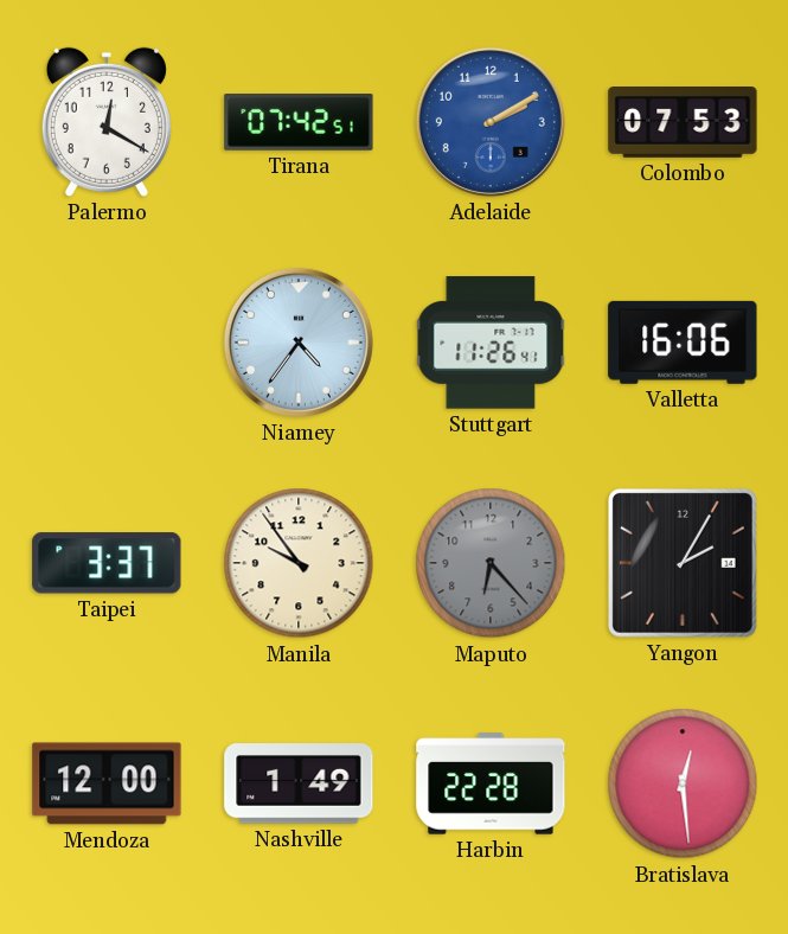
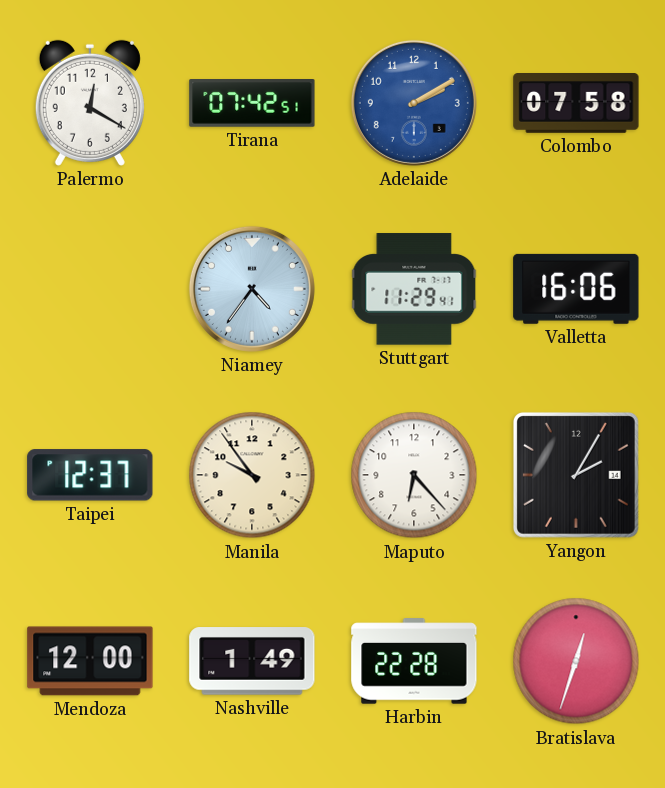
Colombo: 07:53 -> 07:58 (576, 104)
Stuttgart: 11:26 -> 11:29 (414, 289)
Taipei: 3:37 -> 12:37 (90, 475)
Maputo dial: grey -> white (414, 475)
Bratislava: 12:29 -> 12:33 (576, 661)
